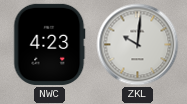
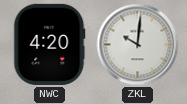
NWC: 4:23 -> 4:20 (50, 44)
